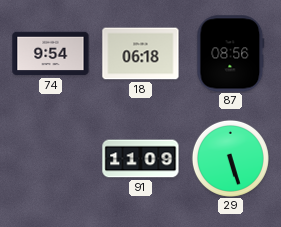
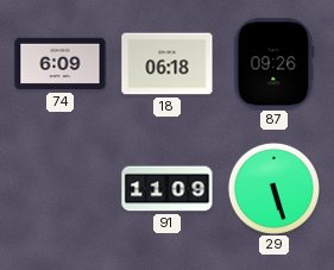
74: 9:54 -> 6:09 (61, 64)
87: 08:56 -> 09:26 (275, 64)
